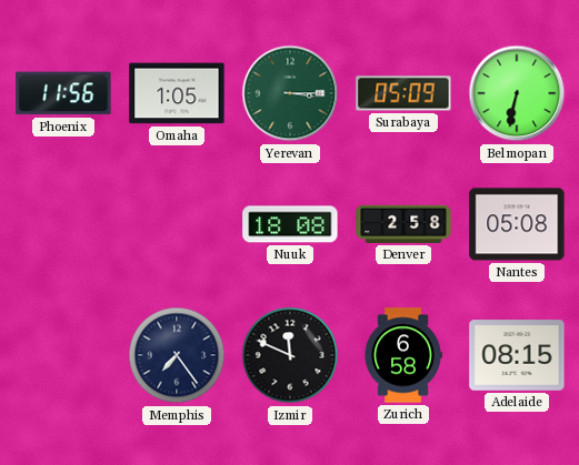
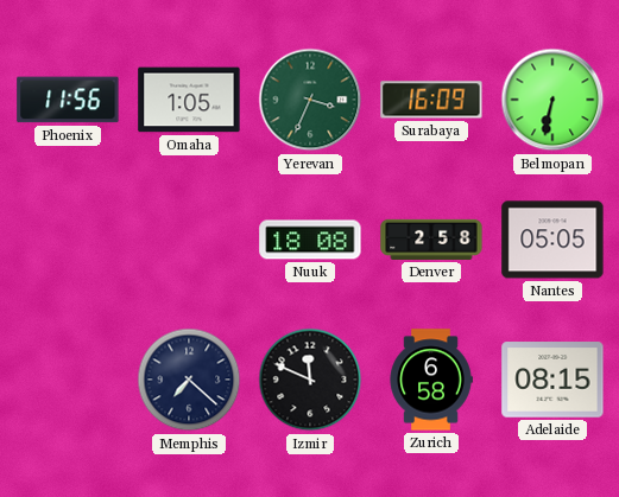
Yerevan: 3:15 -> 3:34 (310, 100)
Surabaya: 05:09 -> 16:09 (431, 100)
Nantes: 05:08 -> 05:05 (552, 240)
Memphis: 7:24 -> 7:22 (189, 380)
